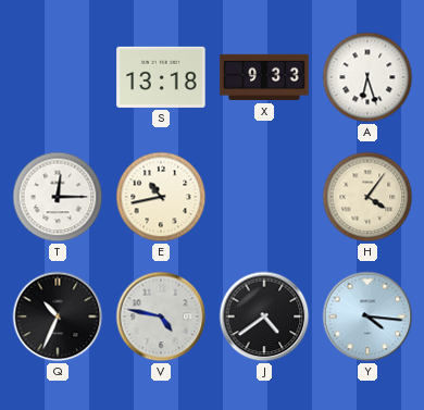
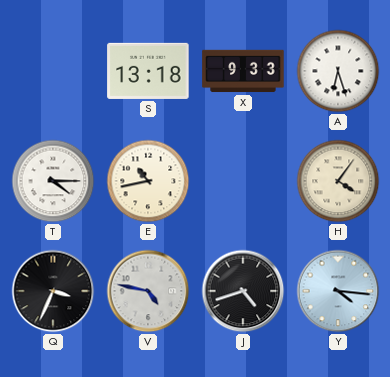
T: 12:15 -> 4:15 (53, 181)
Q: 10:34 -> 3:34 (53, 291)
J: 4:39 -> 4:42 (243, 291)
